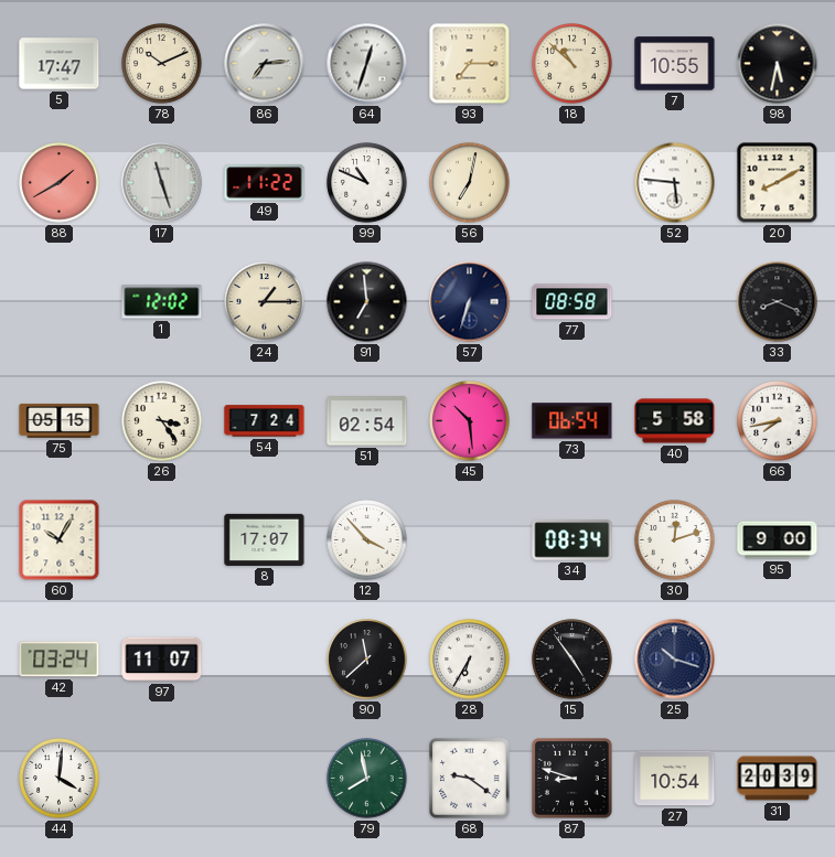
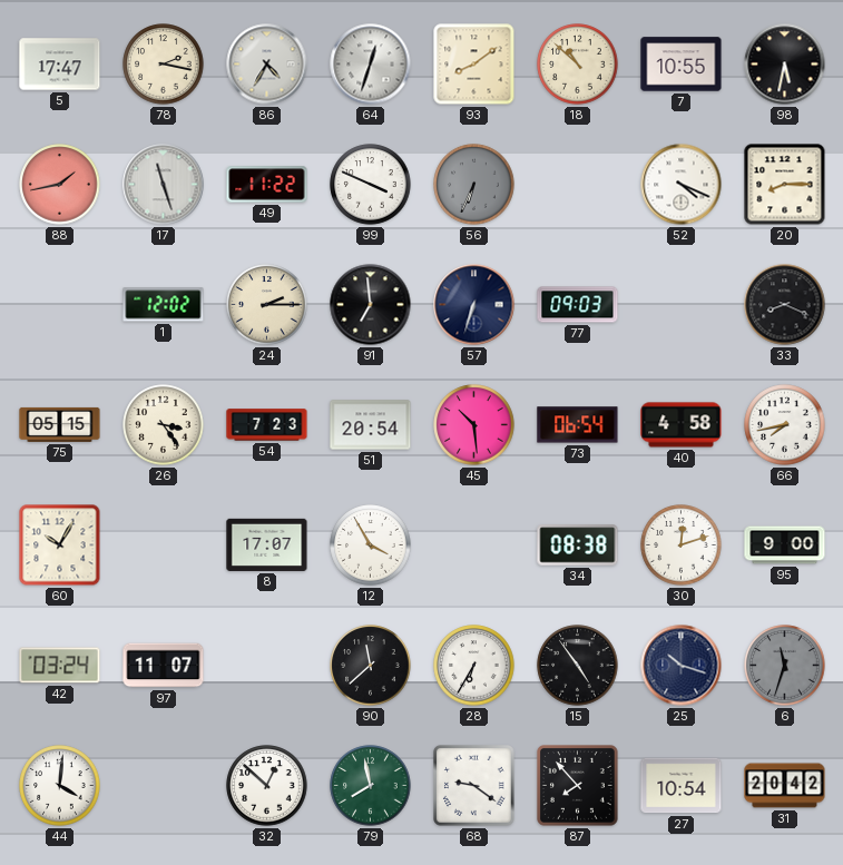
78: 10:11 -> 2:17 (164, 65)
86: 7:14 -> 4:35 (267, 65)
93: 7:15 -> 8:09 (474, 65)
88: 1:40 -> 1:43 (60, 185)
99: 10:49 -> 3:49 (371, 185)
56: 7:02 -> 6:34 (474, 185)
56 dial: cream -> grey (474, 185)
52: 5:46 -> 4:19 (682, 185)
20: 8:10 -> 8:15 (785, 185)
24: 1:15 -> 2:15 (267, 305)
77: 08:58 -> 09:03 (578, 305)
54: 7:24 -> 7:23 (267, 425)
51: 02:54 -> 20:54 (371, 425)
40: 5:58 -> 4:58 (682, 425)
12: 3:53 -> 3:55 (371, 545)
34: 08:34 -> 08:38 (578, 545)
6: none -> 11:33 (785, 666)
32: none -> 12:52 (267, 786)
87: 8:48 -> 7:53 (578, 786)
31: 20:39 -> 20:42 (785, 786)
